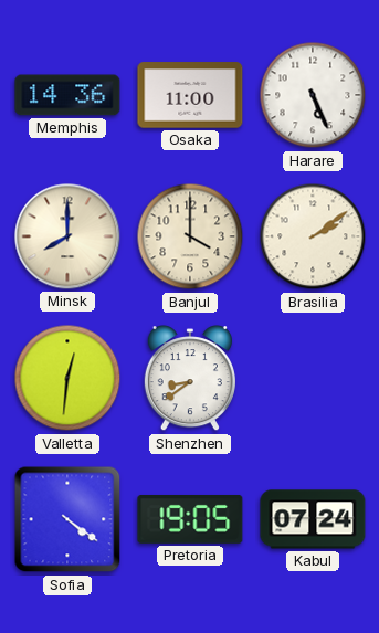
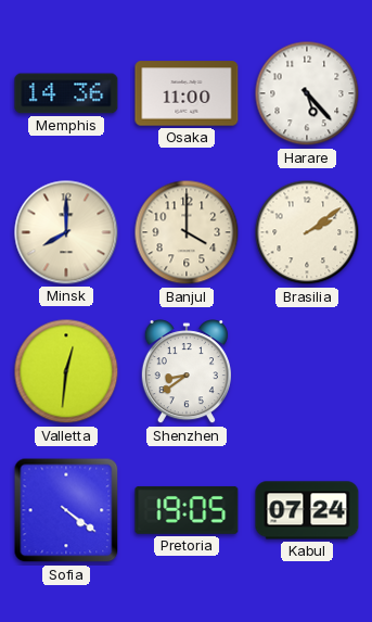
Harare: 5:26 -> 5:23 (307, 93)
